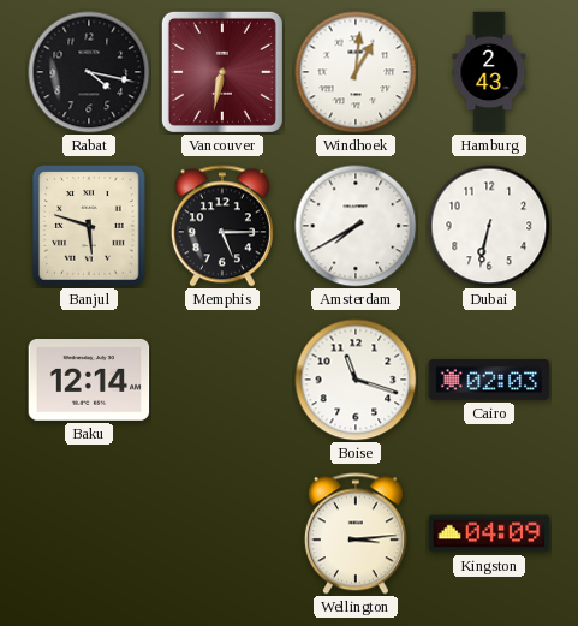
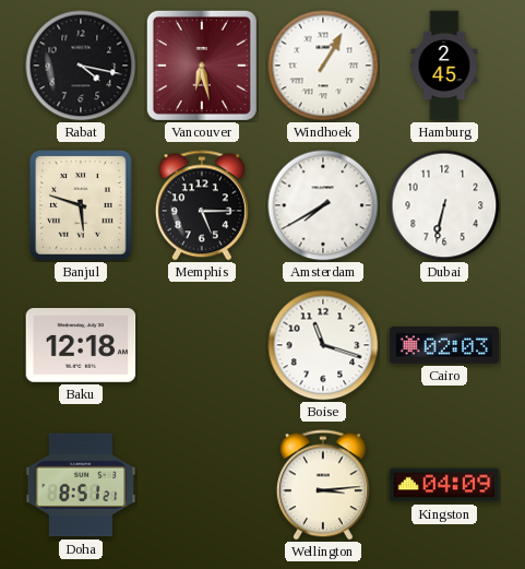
Vancouver: 6:32 -> 6:28 (202, 66)
Windhoek: 1:01 -> 1:05 (323, 66)
Hamburg: 2:43 -> 2:45 (444, 66)
Baku: 12:14 -> 12:18 (81, 346)
Doha: none -> 8:51 (81, 485)
